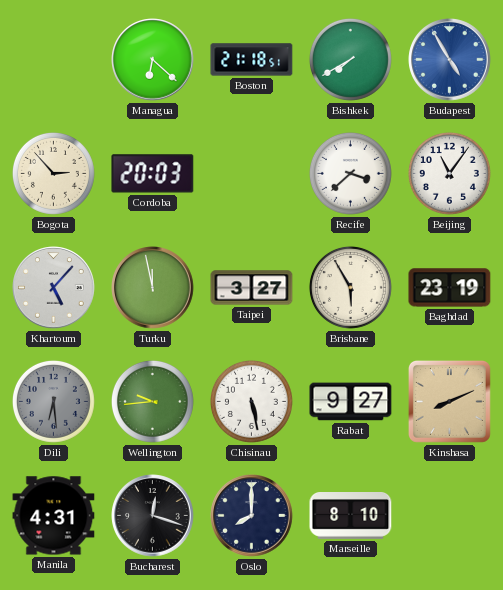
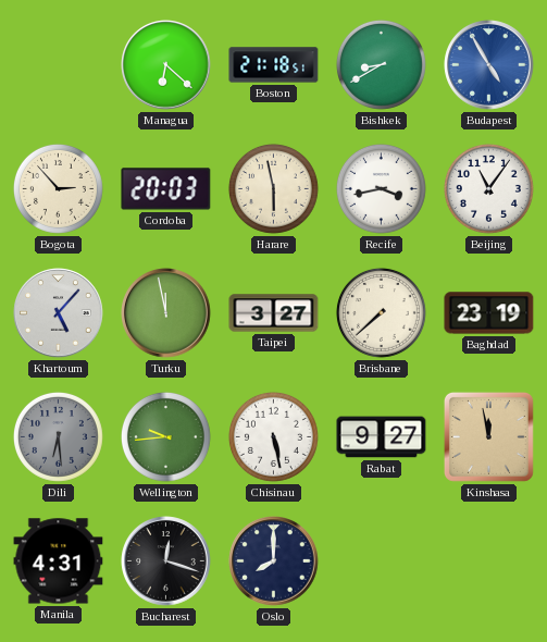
Bishkek: 7:40 -> 8:40 (381, 64)
Harare: none -> 5:58 (273, 188)
Recife: 3:38 -> 3:43 (381, 188)
Brisbane: 5:55 -> 7:38 (381, 312)
Kinshasa: 8:11 -> 11:58 (488, 436)
Marseille: 8:10 -> none (351, 516)
